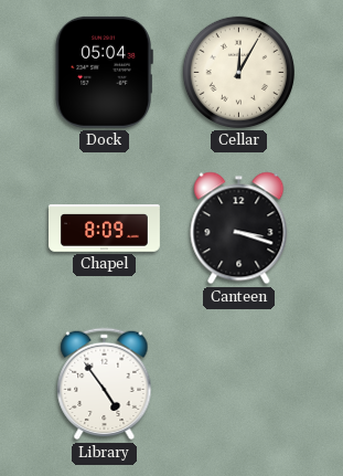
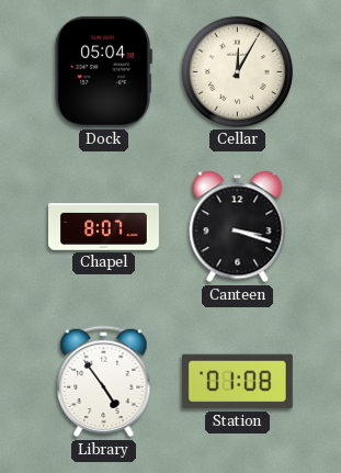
Chapel: 8:09 -> 8:07 (104, 227)
Station: none -> 01:08 (237, 382)
